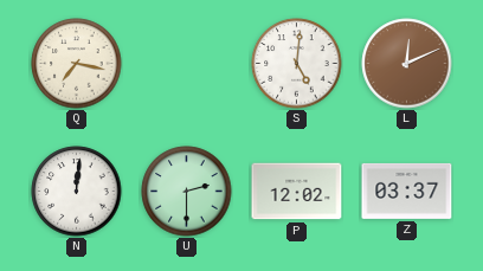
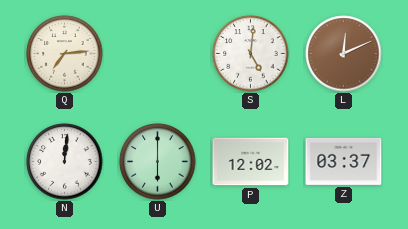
Q: 7:17 -> 7:14 (65, 54)
U: 2:30 -> 6:00 (158, 162)
